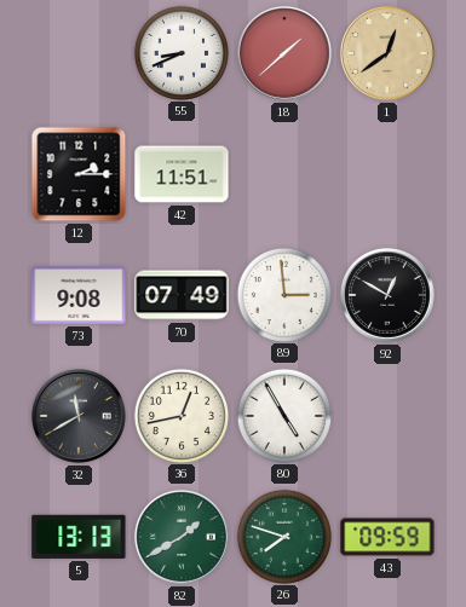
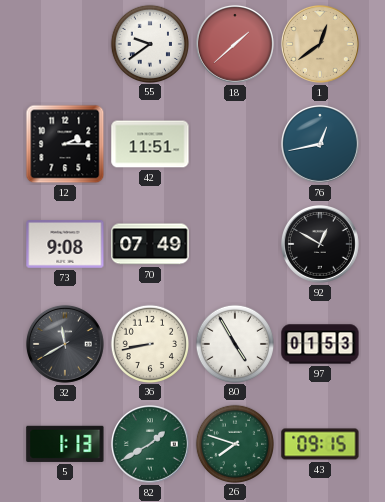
55: 8:41 -> 9:39 (149, 43)
76: none -> 12:43 (320, 144)
89: 2:59 -> none (283, 294)
36: 12:43 -> 8:43 (149, 343)
97: none -> 01:53 (320, 344)
5: 13:13 -> 1:13 (65, 444)
43: 09:59 -> 09:15 (320, 444)
